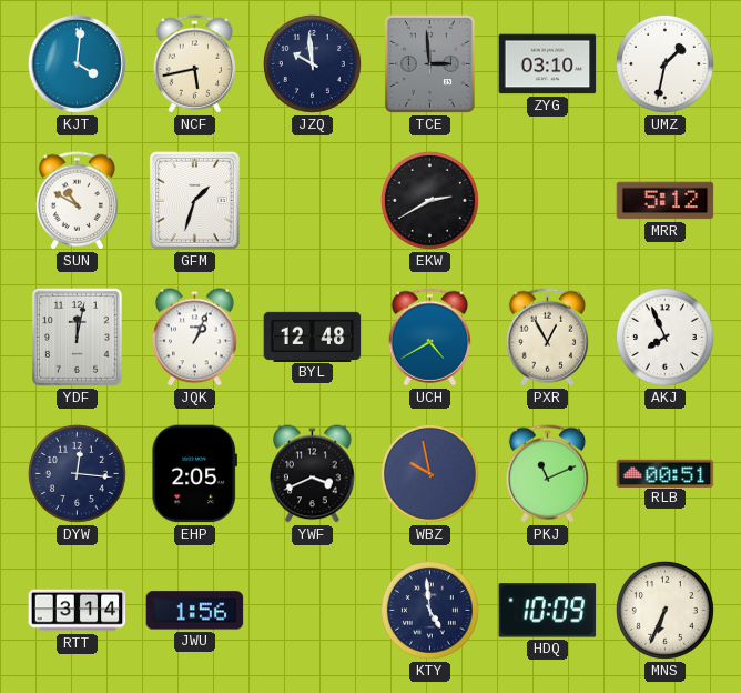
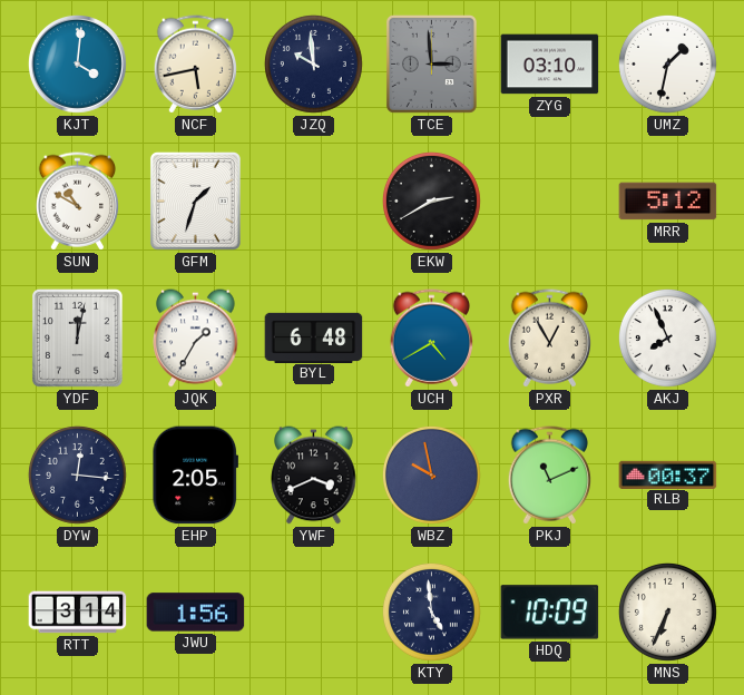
JQK: 1:04 -> 1:35 (196, 339)
BYL: 12:48 -> 6:48 (314, 337)
RLB: 00:51 -> 00:37 (668, 474)
